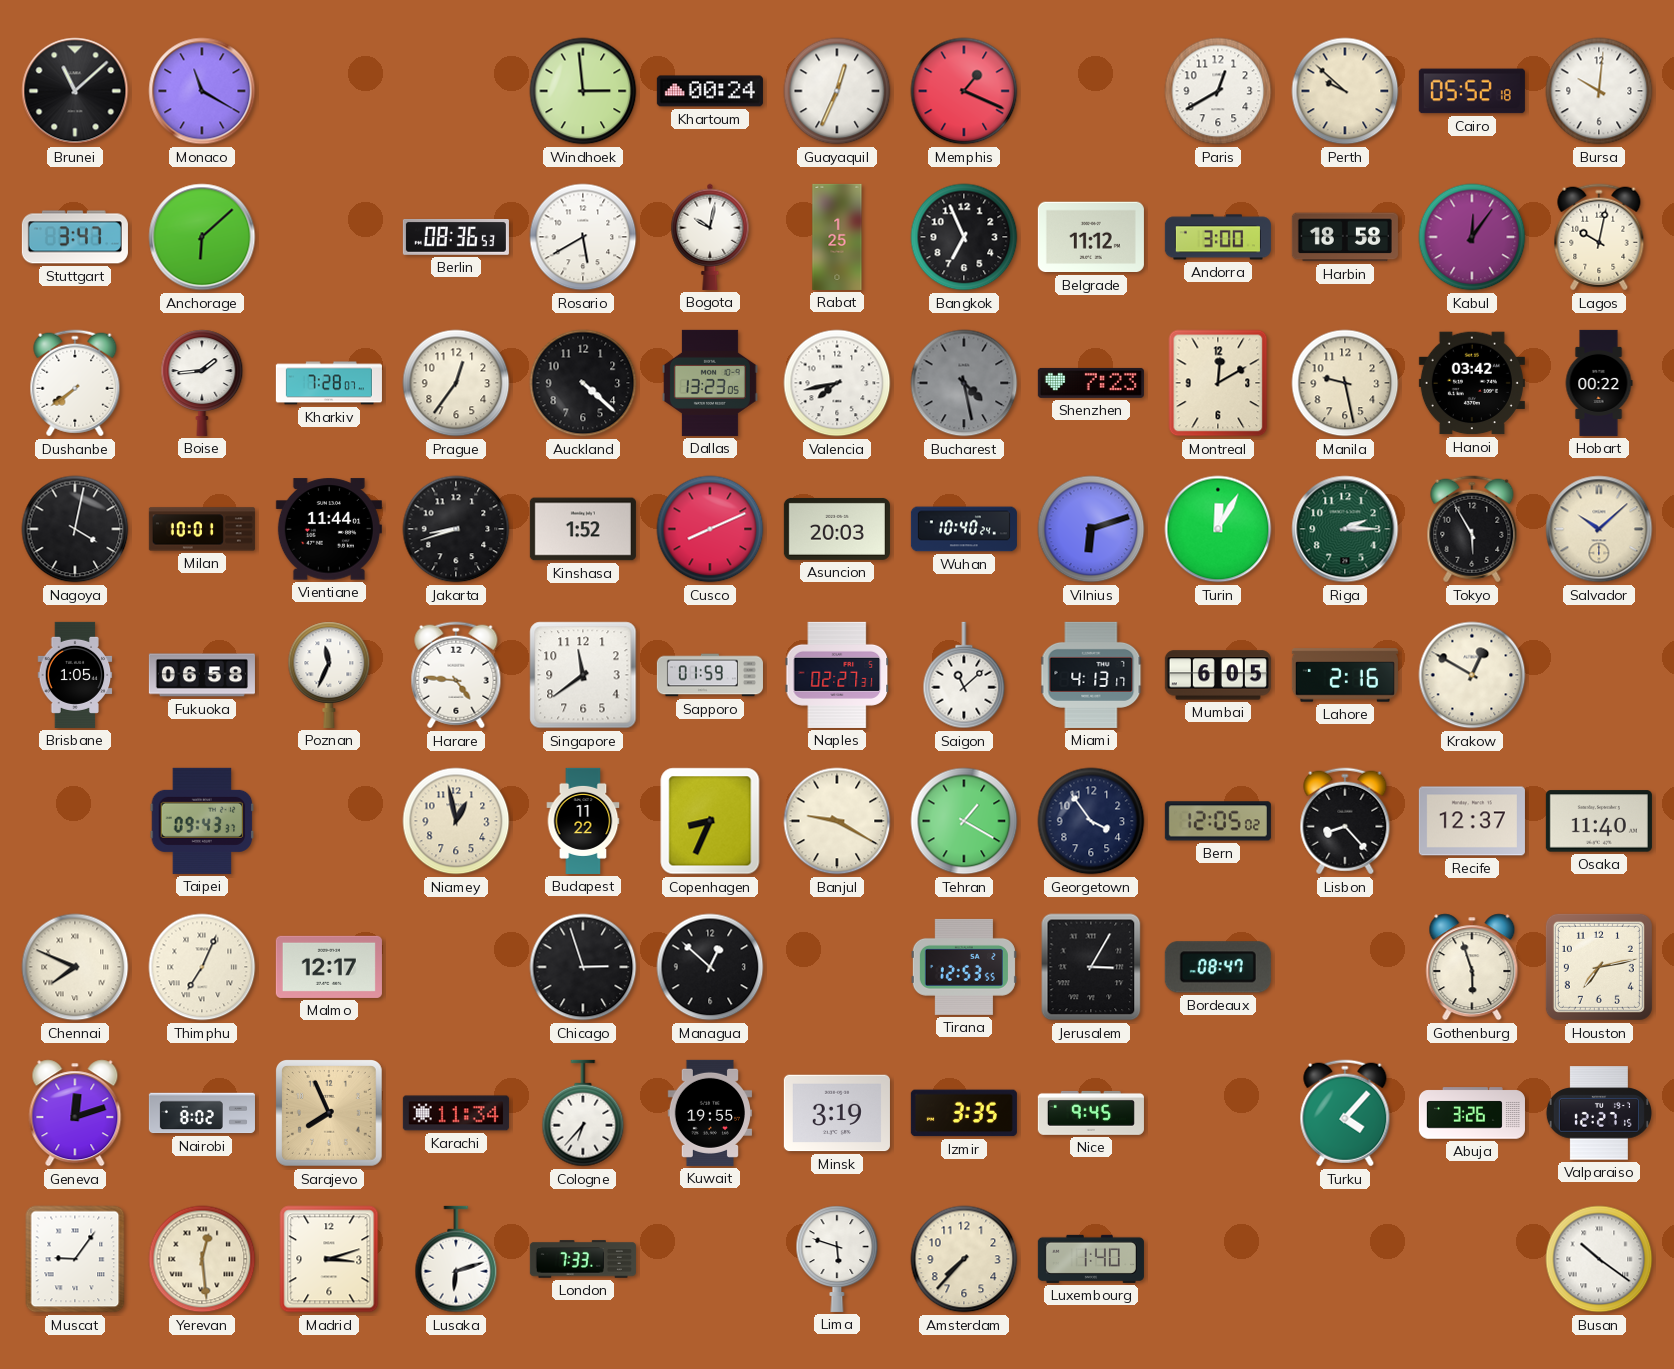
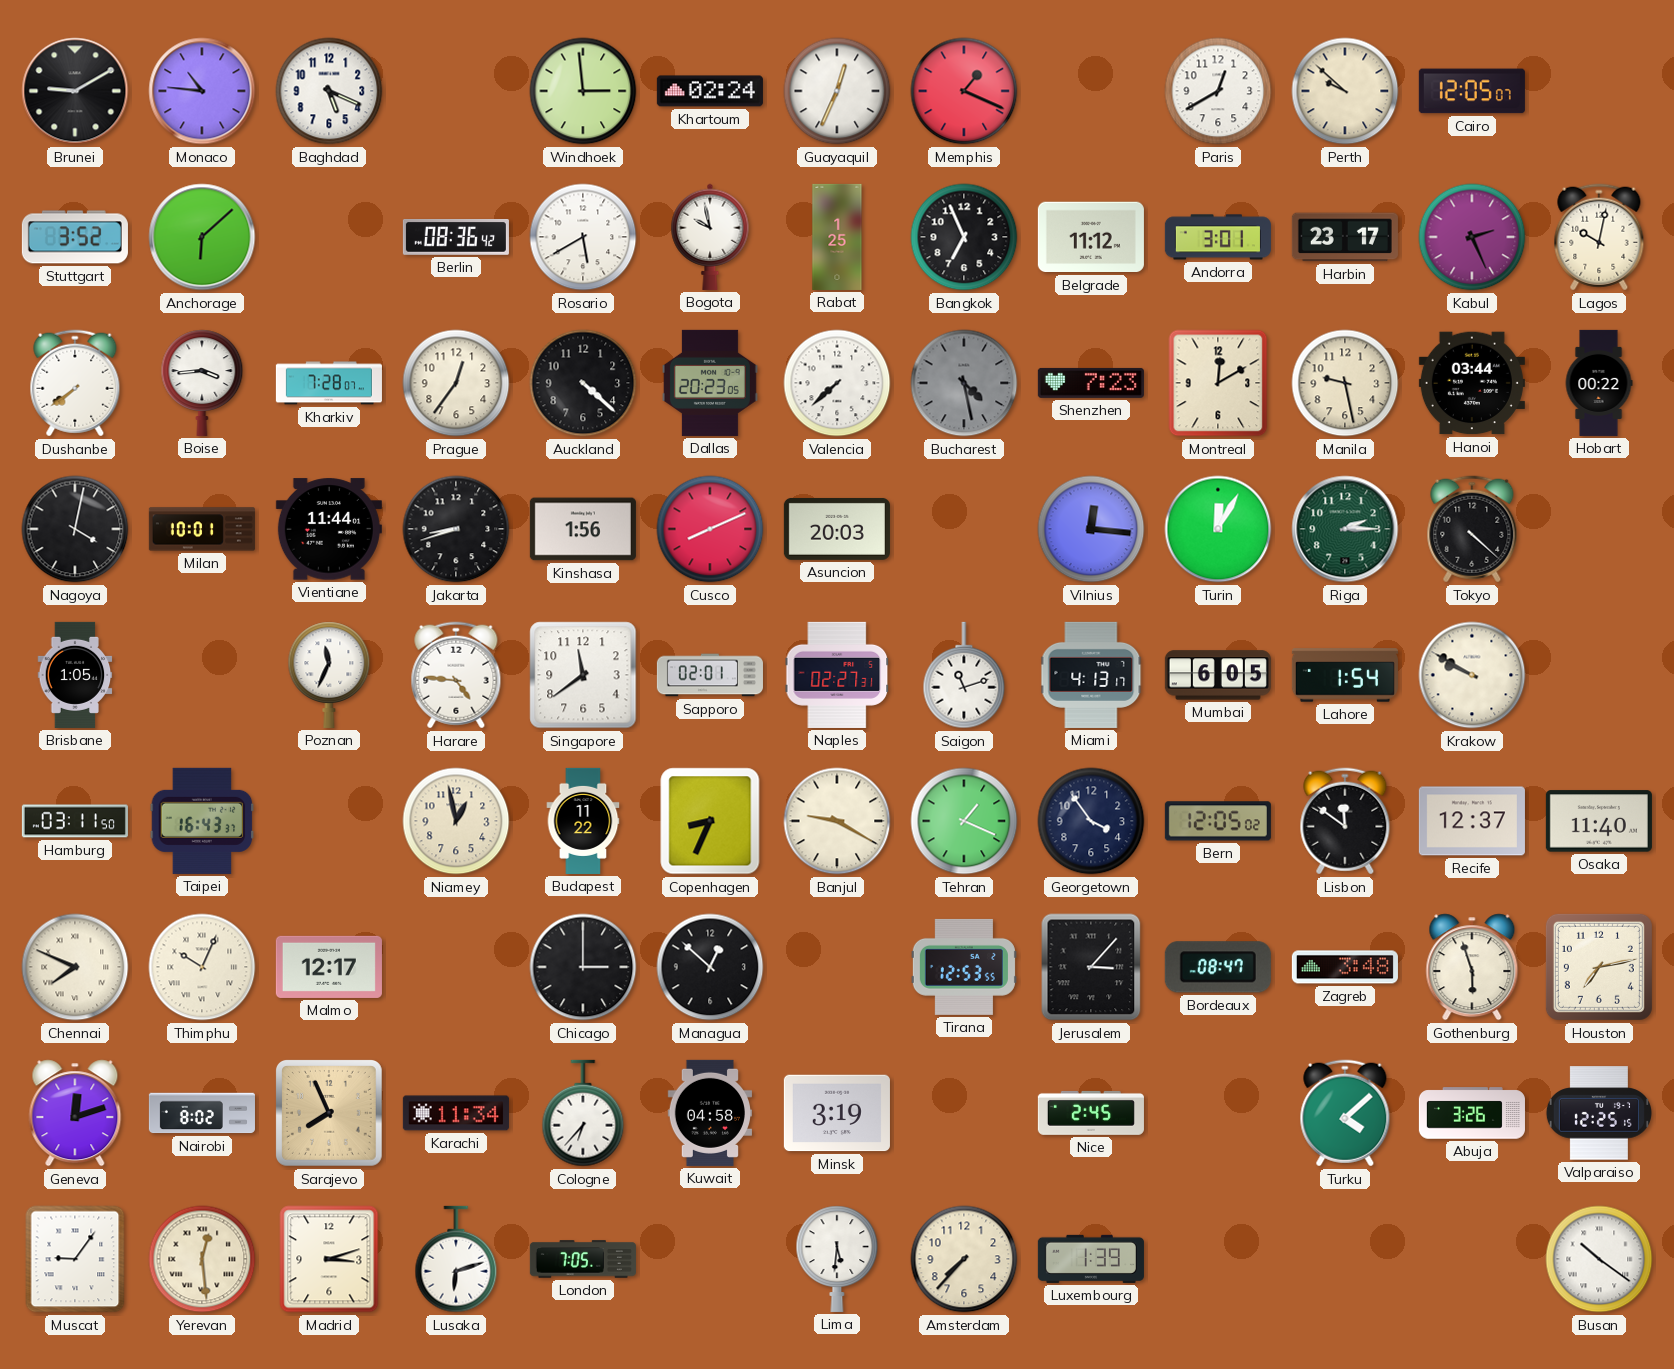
Brunei: 11:08 -> 9:10 (75, 91)
Monaco: 11:20 -> 10:46 (202, 91)
Baghdad: none -> 5:19 (329, 91)
Khartoum: 00:24 -> 02:24 (710, 91)
Cairo: 05:52 -> 12:05 (1472, 91)
Bursa: 10:01 -> none (1599, 91)
Stuttgart: 3:47 -> 3:52 (75, 237)
Berlin: 08:36:53 -> 08:36:42 (456, 238)
Bogota: 10:02 -> 9:58 (710, 237)
Andorra: 3:00 -> 3:01 (1218, 237)
Harbin: 18:58 -> 23:17 (1345, 237)
Kabul: 12:06 -> 2:26 (1472, 237)
Boise: 1:44 -> 3:44 (202, 383)
Dallas: 13:23 -> 20:23 (710, 383)
Valencia: 7:43 -> 7:38 (837, 383)
Hanoi: 03:42 -> 03:44 (1472, 383)
Kinshasa: 1:52 -> 1:56 (583, 529)
Wuhan: 10:40 -> none (964, 529)
Vilnius: 6:12 -> 12:16 (1091, 529)
Tokyo: 5:55 -> 4:22 (1472, 529)
Salvador: 10:08 -> none (1599, 529)
Fukuoka: 06:58 -> none (202, 675)
Sapporo: 01:59 -> 02:01 (710, 675)
Saigon: 11:08 -> 11:12 (964, 675)
Lahore: 2:16 -> 1:54 (1345, 675)
Krakow: 12:50 -> 9:50 (1472, 675)
Hamburg: none -> 03:11 (75, 821)
Taipei: 09:43 -> 16:43 (202, 821)
Tehran: 1:20 -> 1:19 (964, 821)
Lisbon: 8:23 -> 11:51 (1345, 821)
Thimphu: 7:04 -> 10:04 (202, 967)
Chicago: 2:57 -> 3:00 (583, 967)
Jerusalem: 3:05 -> 3:07 (1091, 967)
Zagreb: none -> 3:48 (1345, 967)
Kuwait: 19:55 -> 04:58 (709, 1113)
Izmir: 3:35 -> none (964, 1113)
Nice: 9:45 -> 2:45 (1091, 1113)
Turku: 4:07 -> 4:08 (1345, 1113)
Valparaiso: 12:27 -> 12:25 (1599, 1113)
London: 7:33 -> 7:05 (583, 1259)
Lima: 5:48 -> 5:31 (837, 1259)
Luxembourg: 1:40 -> 1:39 (1091, 1259)
